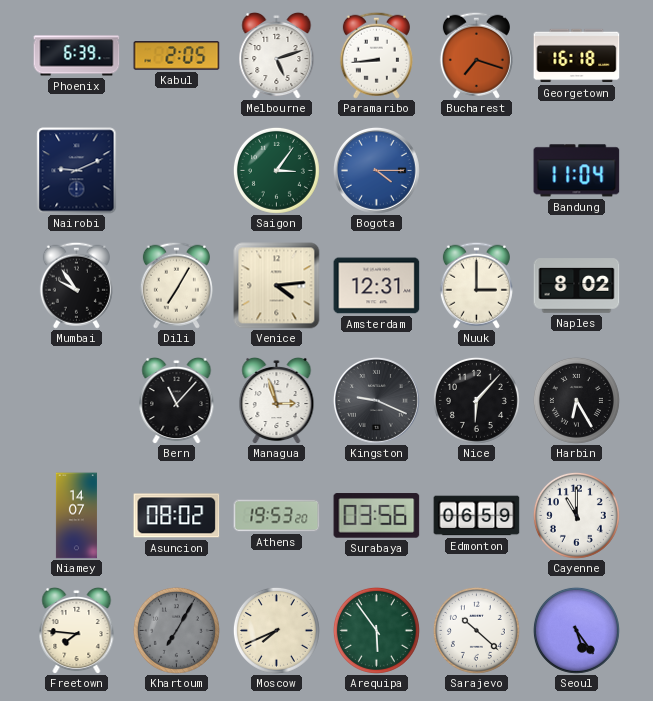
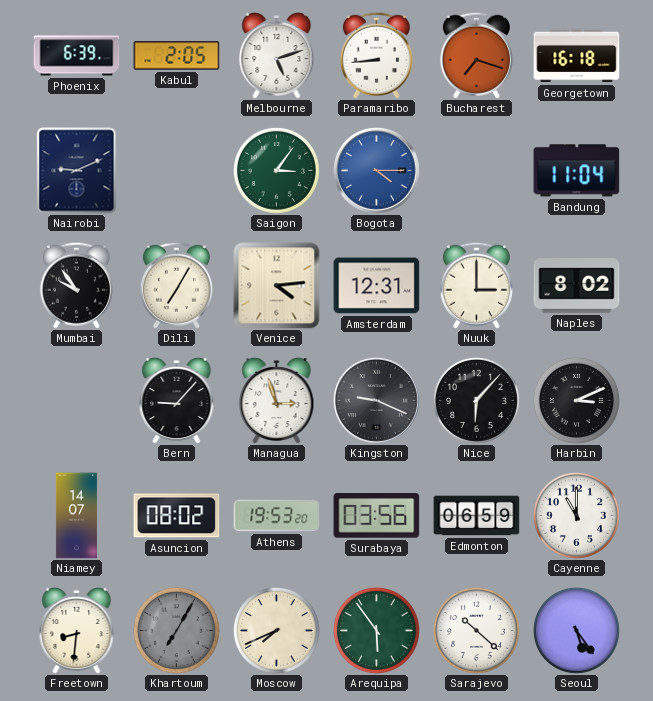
Bern: 11:07 -> 9:07 (177, 400)
Harbin: 6:25 -> 3:11 (576, 400)
Freetown: 7:46 -> 8:31 (77, 630)
